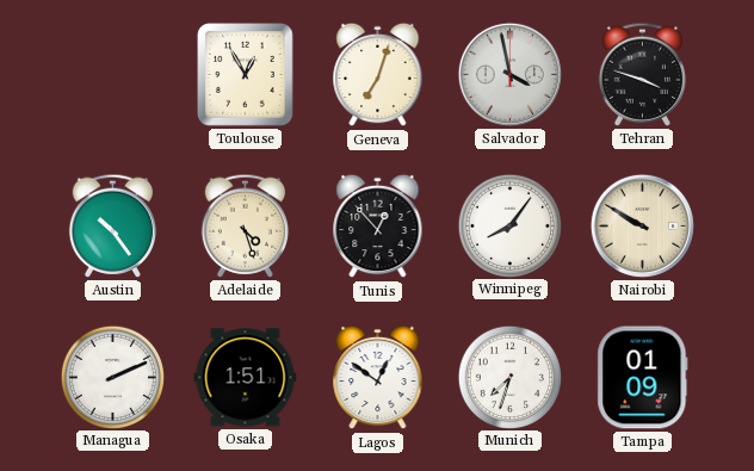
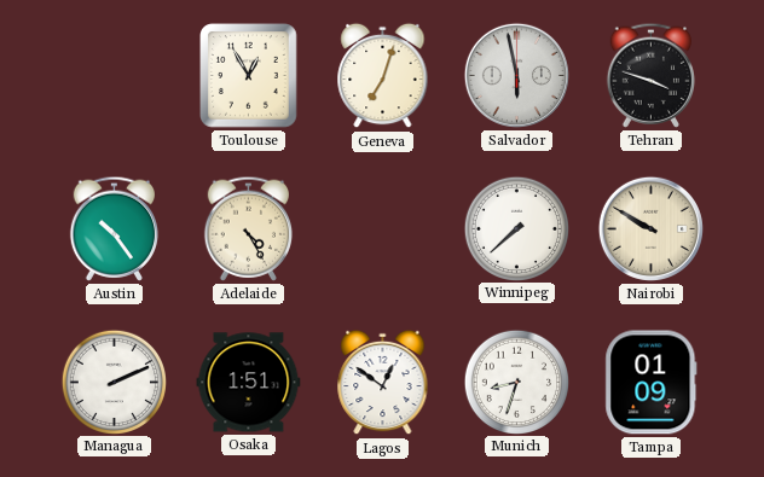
Salvador: 3:58 -> 5:58 (516, 75)
Adelaide: 4:27 -> 4:25 (249, 228)
Tunis: 12:53 -> none (378, 227)
Winnipeg: 8:06 -> 7:38 (516, 228)
Munich: 7:33 -> 8:33 (516, 382)
